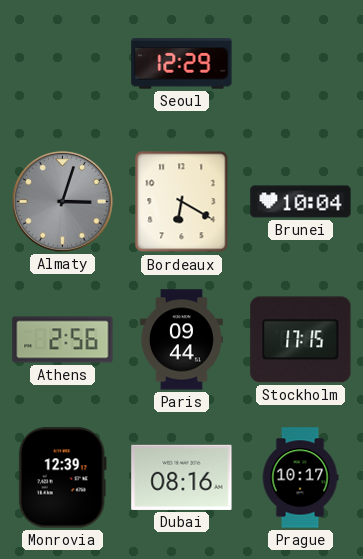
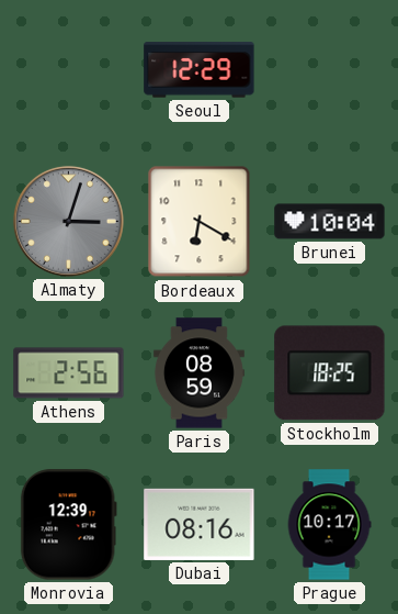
Paris: 09:44 -> 08:59 (198, 373)
Stockholm: 17:15 -> 18:25 (330, 373)
